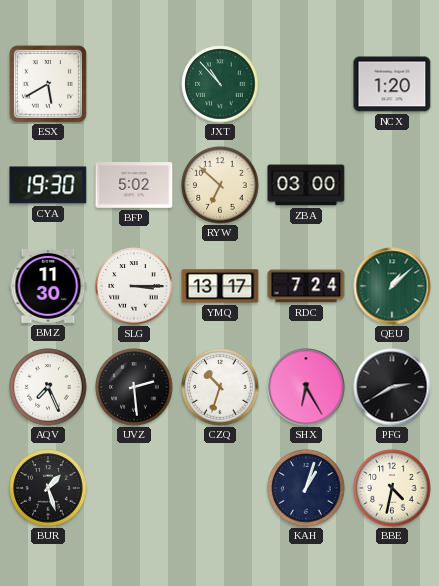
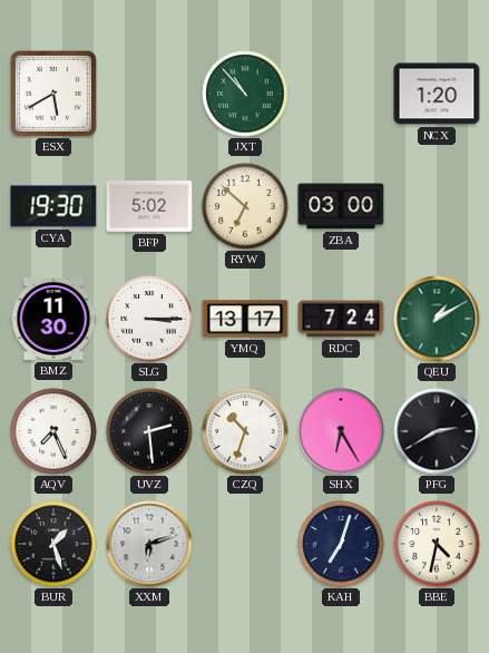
QEU: 1:08 -> 1:10 (437, 319)
XXM: none -> 6:12 (149, 544)
KAH: 1:03 -> 7:03 (341, 544)
